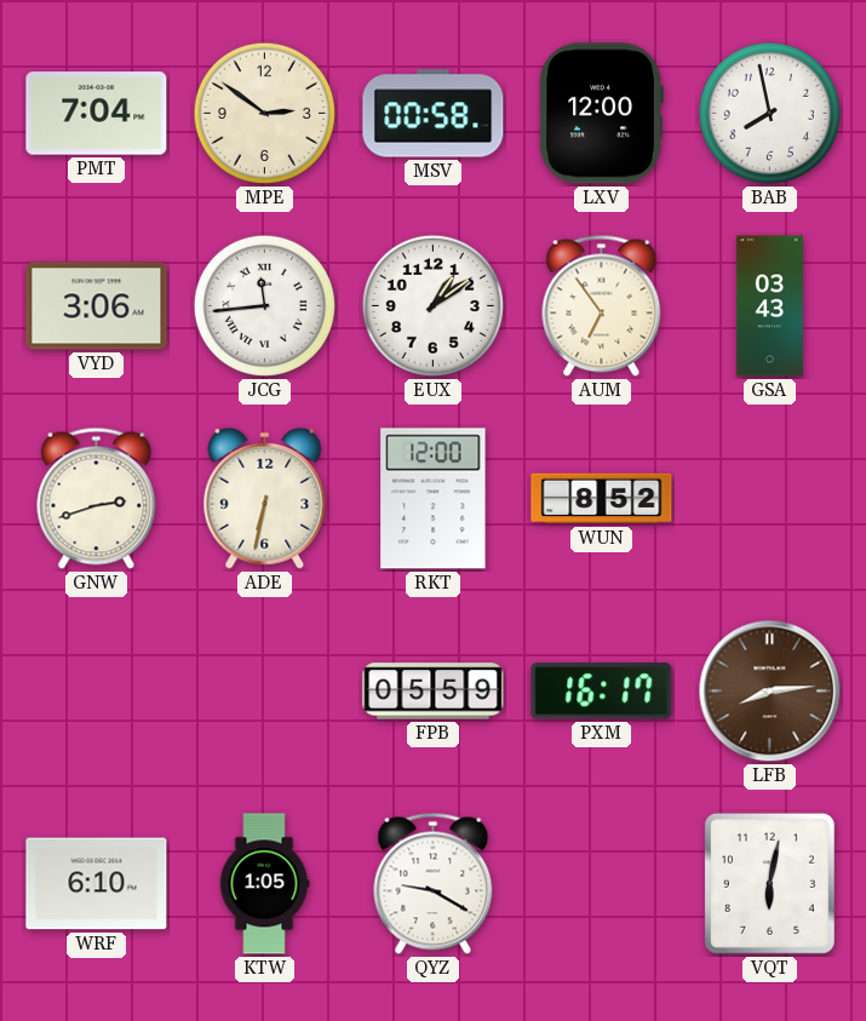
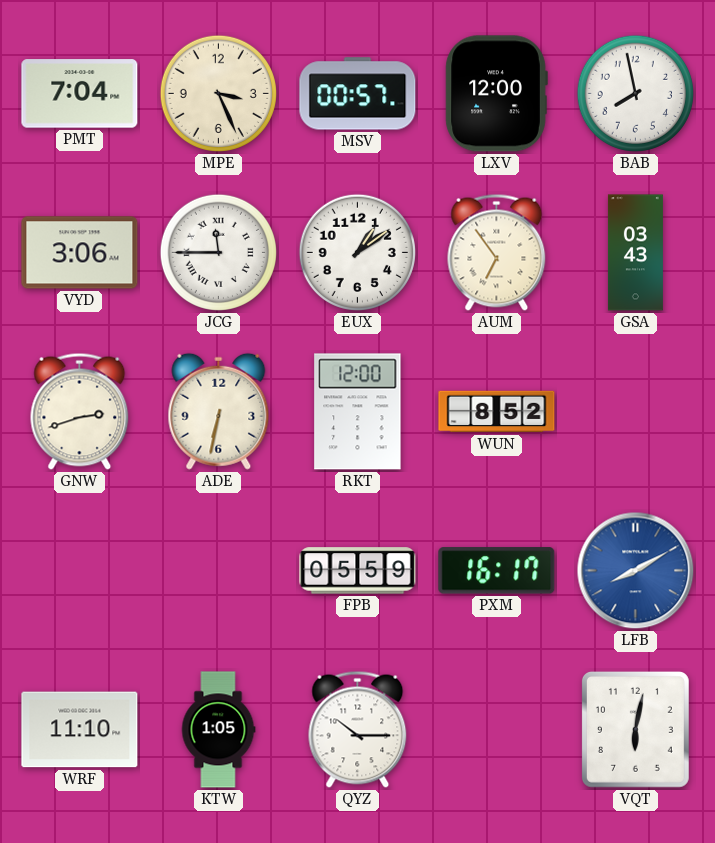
MPE: 2:51 -> 3:26 (218, 93)
MSV: 00:58 -> 00:57 (358, 94)
JCG: 11:44 -> 11:45 (218, 252)
LFB: 8:14 -> 8:10 (636, 571)
LFB dial: brown -> blue (636, 571)
WRF: 6:10 -> 11:10 (80, 730)
QYZ: 9:20 -> 10:15 (358, 729)
